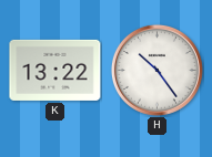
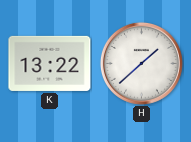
H: 10:24 -> 1:38 (141, 63)
